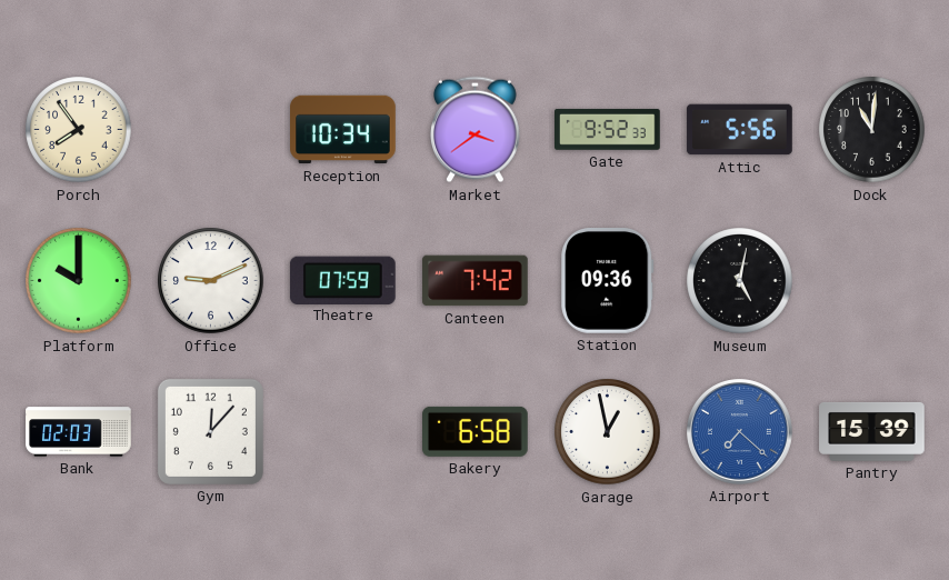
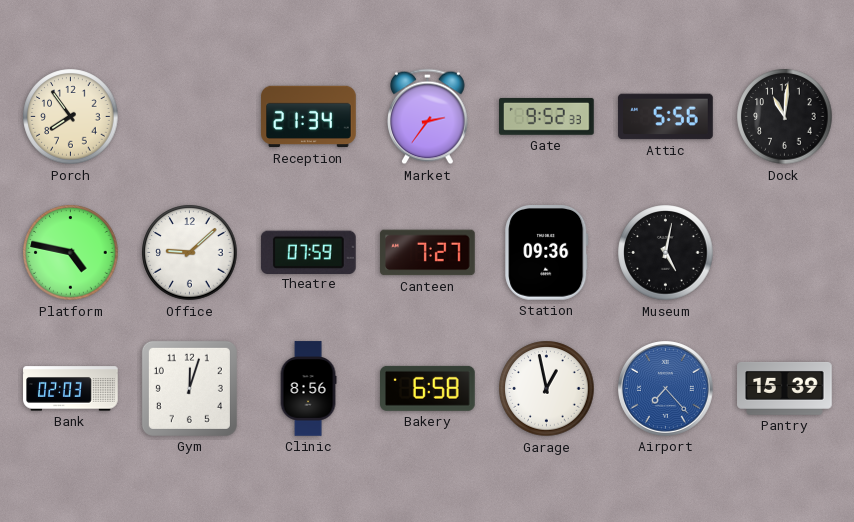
Reception: 10:34 -> 21:34 (309, 117)
Market: 3:39 -> 2:36 (428, 117)
Platform: 10:00 -> 4:47 (71, 253)
Office: 9:11 -> 9:08 (190, 253)
Canteen: 7:42 -> 7:27 (428, 253)
Gym: 12:07 -> 12:03 (189, 388)
Clinic: none -> 8:56 (308, 389)
Airport: 7:22 -> 7:23 (666, 389)
